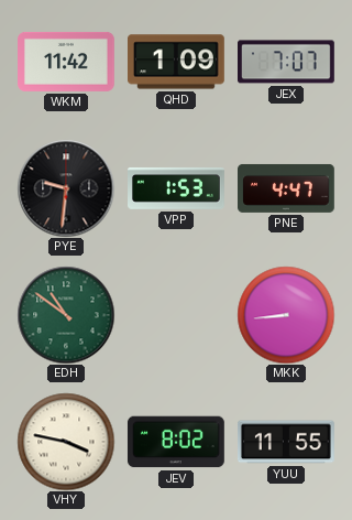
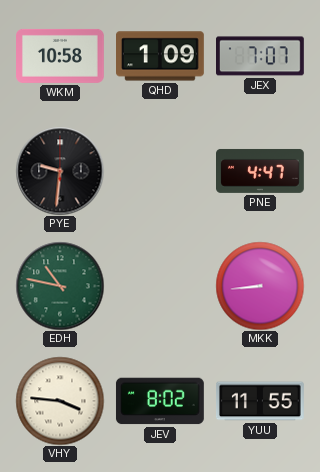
WKM: 11:42 -> 10:58 (61, 56)
VPP: 1:53 -> none (177, 188)
EDH: 10:51 -> 10:47 (60, 286)
VHY: 3:47 -> 3:46 (60, 401)
